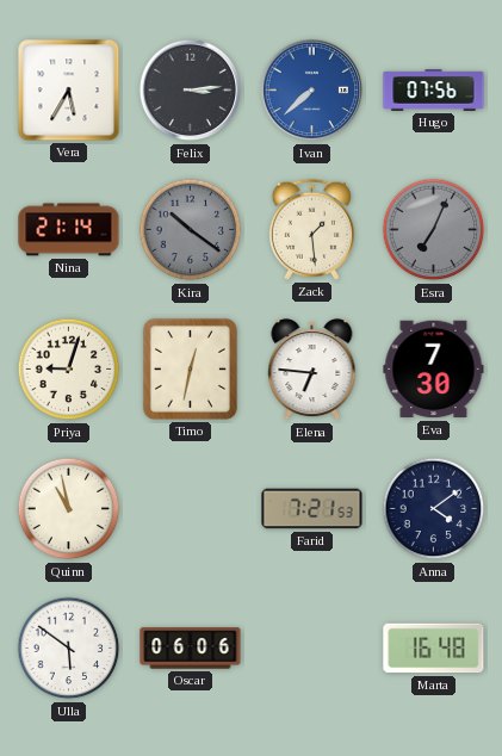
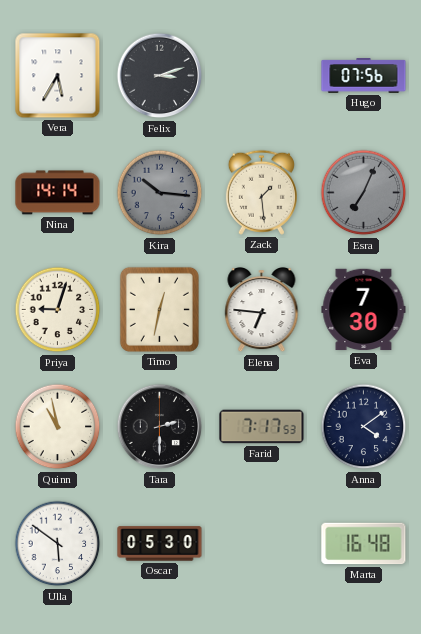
Felix: 3:14 -> 3:12 (160, 76)
Ivan: 7:38 -> none (312, 91)
Nina: 21:14 -> 14:14 (58, 193)
Kira: 10:21 -> 10:16 (160, 193)
Tara: none -> 2:30 (160, 427)
Farid: 7:21 -> 7:17 (262, 427)
Oscar: 06:06 -> 05:30 (160, 544)
